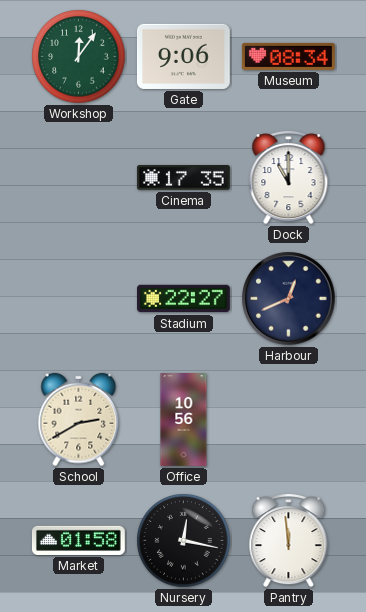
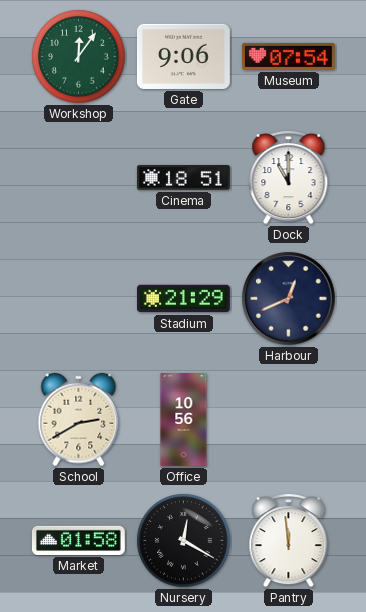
Museum: 08:34 -> 07:54 (288, 56)
Cinema: 17:35 -> 18:51 (183, 178)
Stadium: 22:27 -> 21:29 (184, 299)
Nursery: 12:17 -> 12:20 (184, 541)
